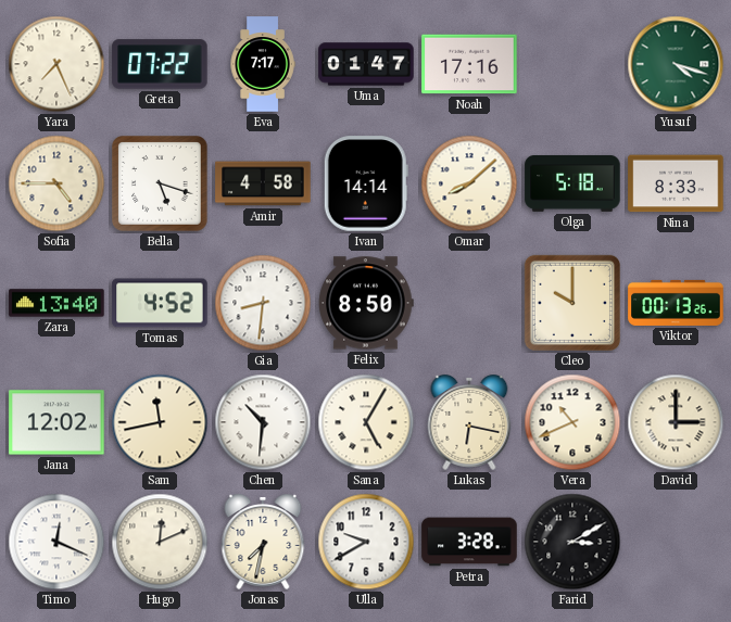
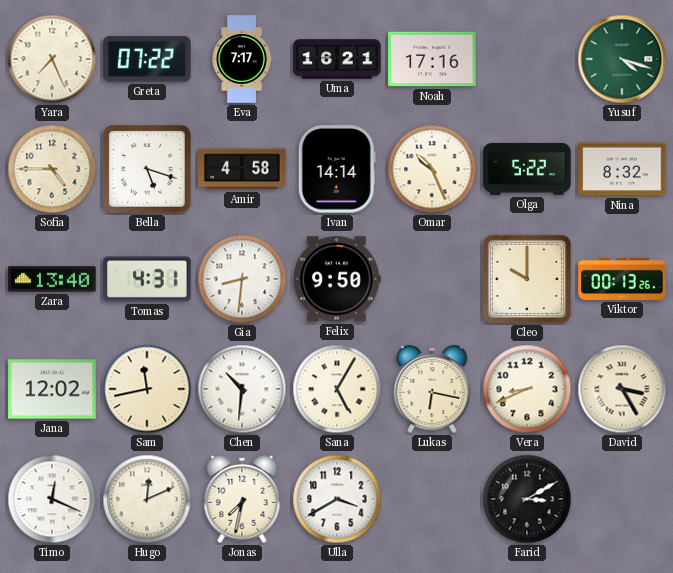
Uma: 01:47 -> 16:21 (337, 59)
Omar: 8:08 -> 10:26 (432, 169)
Olga: 5:18 -> 5:22 (527, 169)
Nina: 8:33 -> 8:32 (622, 169)
Tomas: 4:52 -> 4:31 (147, 279)
Felix: 8:50 -> 9:50 (337, 279)
Vera: 10:41 -> 8:41 (527, 389)
David: 3:00 -> 3:25 (622, 389)
Ulla: 9:40 -> 3:40 (337, 499)
Petra: 3:28 -> none (469, 542)
